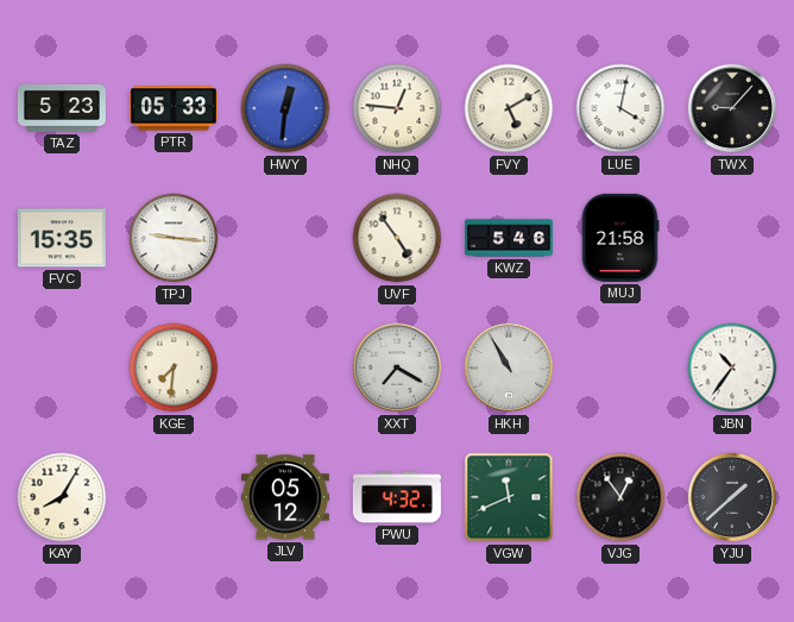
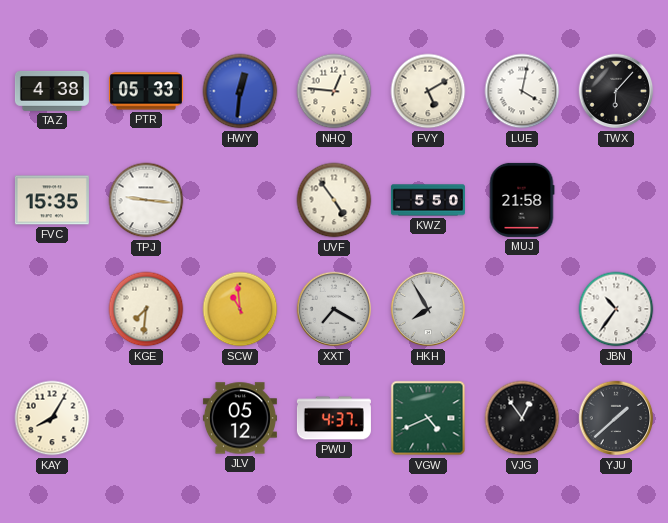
TAZ: 5:23 -> 4:38 (52, 91)
TWX: 9:07 -> 6:07 (616, 91)
KWZ: 5:46 -> 5:50 (428, 200)
SCW: none -> 10:59 (240, 309)
HKH: 10:55 -> 7:55 (428, 309)
PWU: 4:32 -> 4:37 (334, 418)
VGW: 11:41 -> 4:41 (428, 418)
